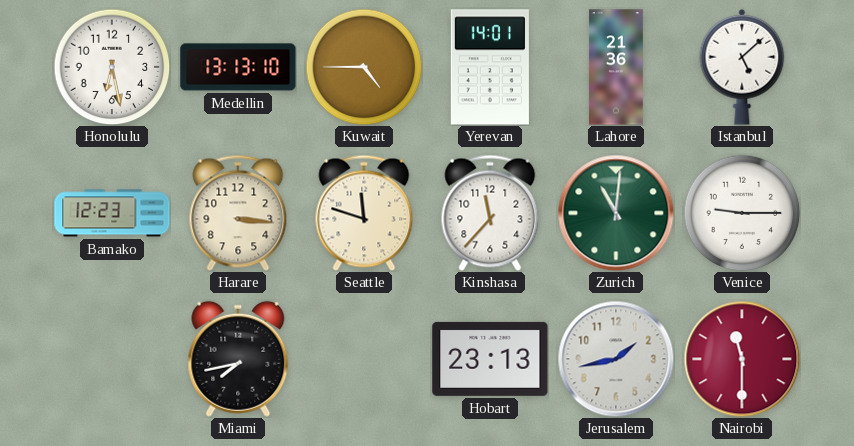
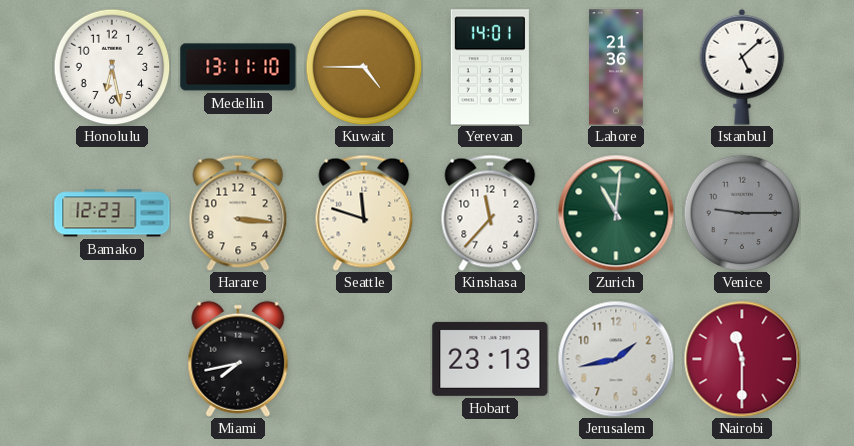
Medellin: 13:13 -> 13:11 (238, 67)
Venice dial: white -> grey (742, 213)
